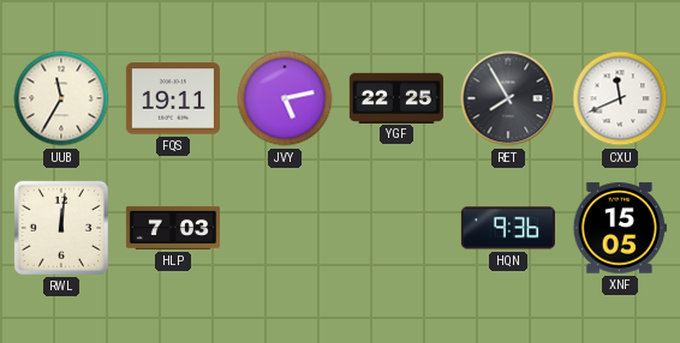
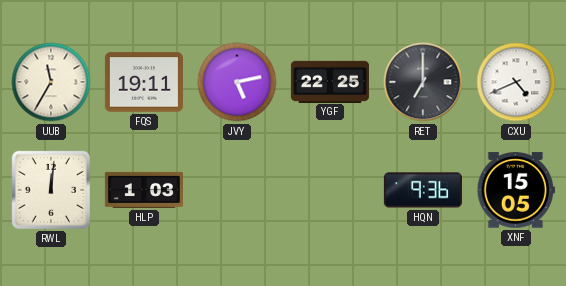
RET: 7:55 -> 7:00 (423, 82)
CXU: 11:41 -> 4:41 (516, 82)
HLP: 7:03 -> 1:03 (144, 190)
